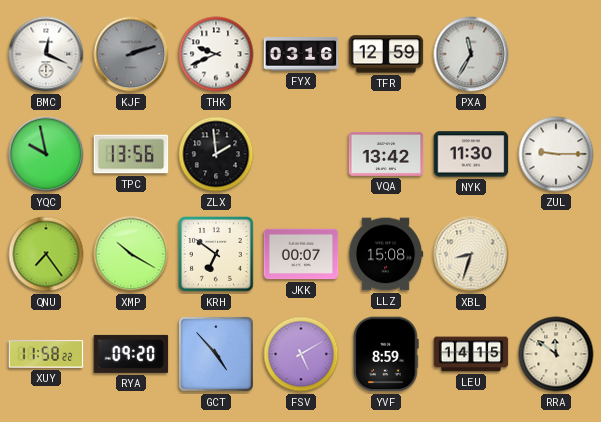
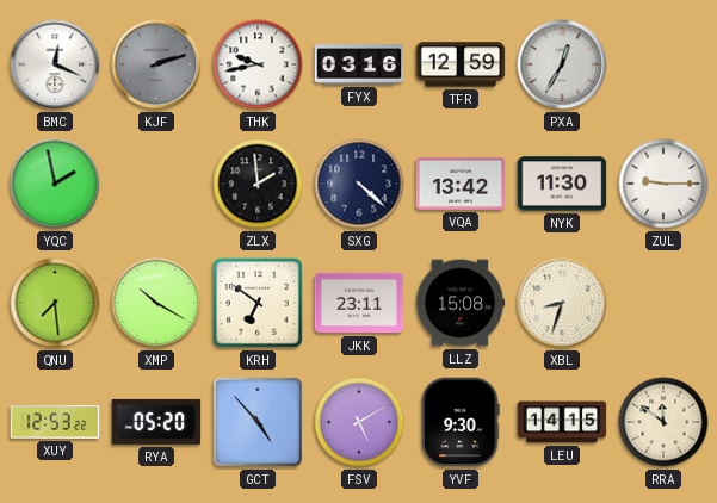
THK: 9:41 -> 9:43 (258, 64)
PXA: 11:35 -> 12:35 (562, 64)
YQC: 9:58 -> 1:58 (55, 184)
TPC: 13:56 -> none (131, 154)
SXG: none -> 4:22 (359, 184)
QNU: 7:24 -> 7:29 (55, 303)
JKK: 00:07 -> 23:11 (359, 303)
XUY: 11:58 -> 12:53 (55, 422)
RYA: 09:20 -> 05:20 (156, 422)
YVF: 8:59 -> 9:30 (461, 422)
